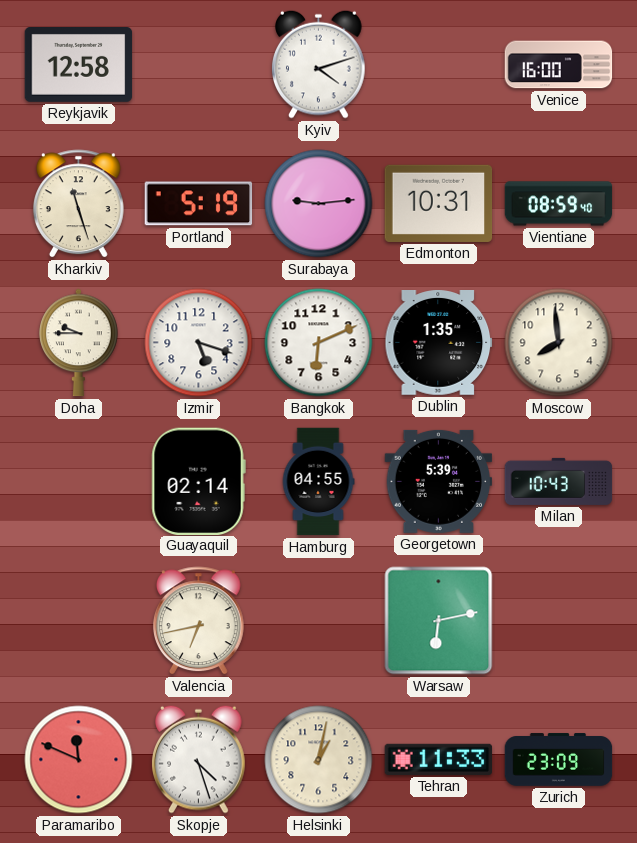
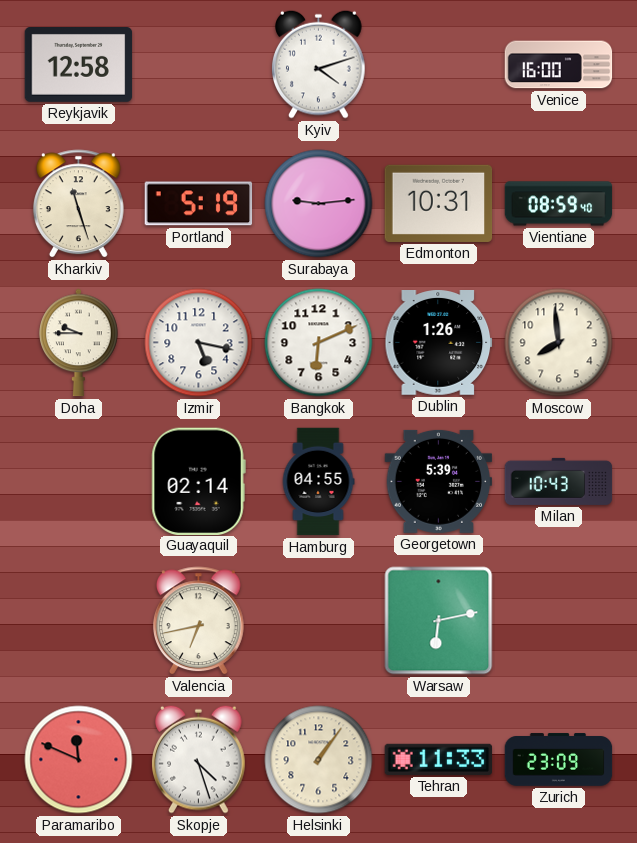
Izmir: 5:18 -> 5:17 (199, 343)
Dublin: 1:35 -> 1:26 (439, 343)
Helsinki: 1:02 -> 1:06 (319, 760)
